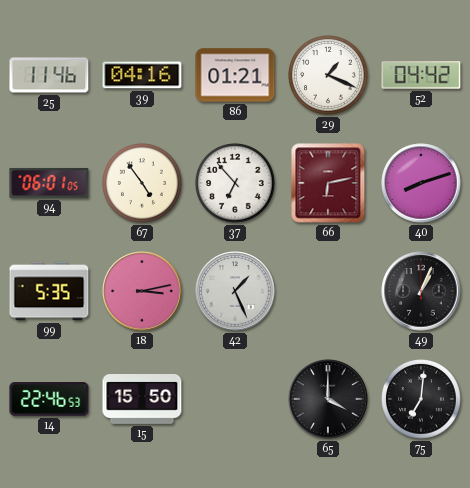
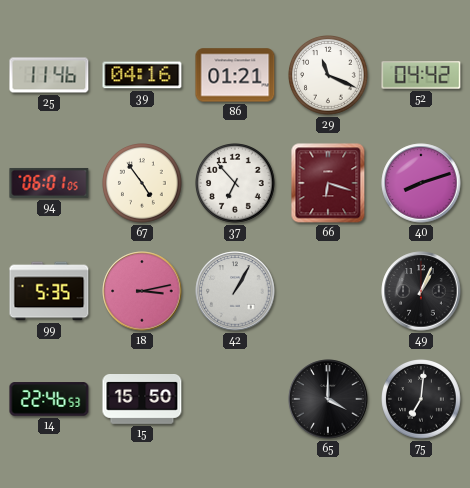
29: 1:19 -> 11:19 (329, 76)
66: 6:13 -> 6:18 (328, 183)
42: 1:26 -> 1:05 (235, 291)
